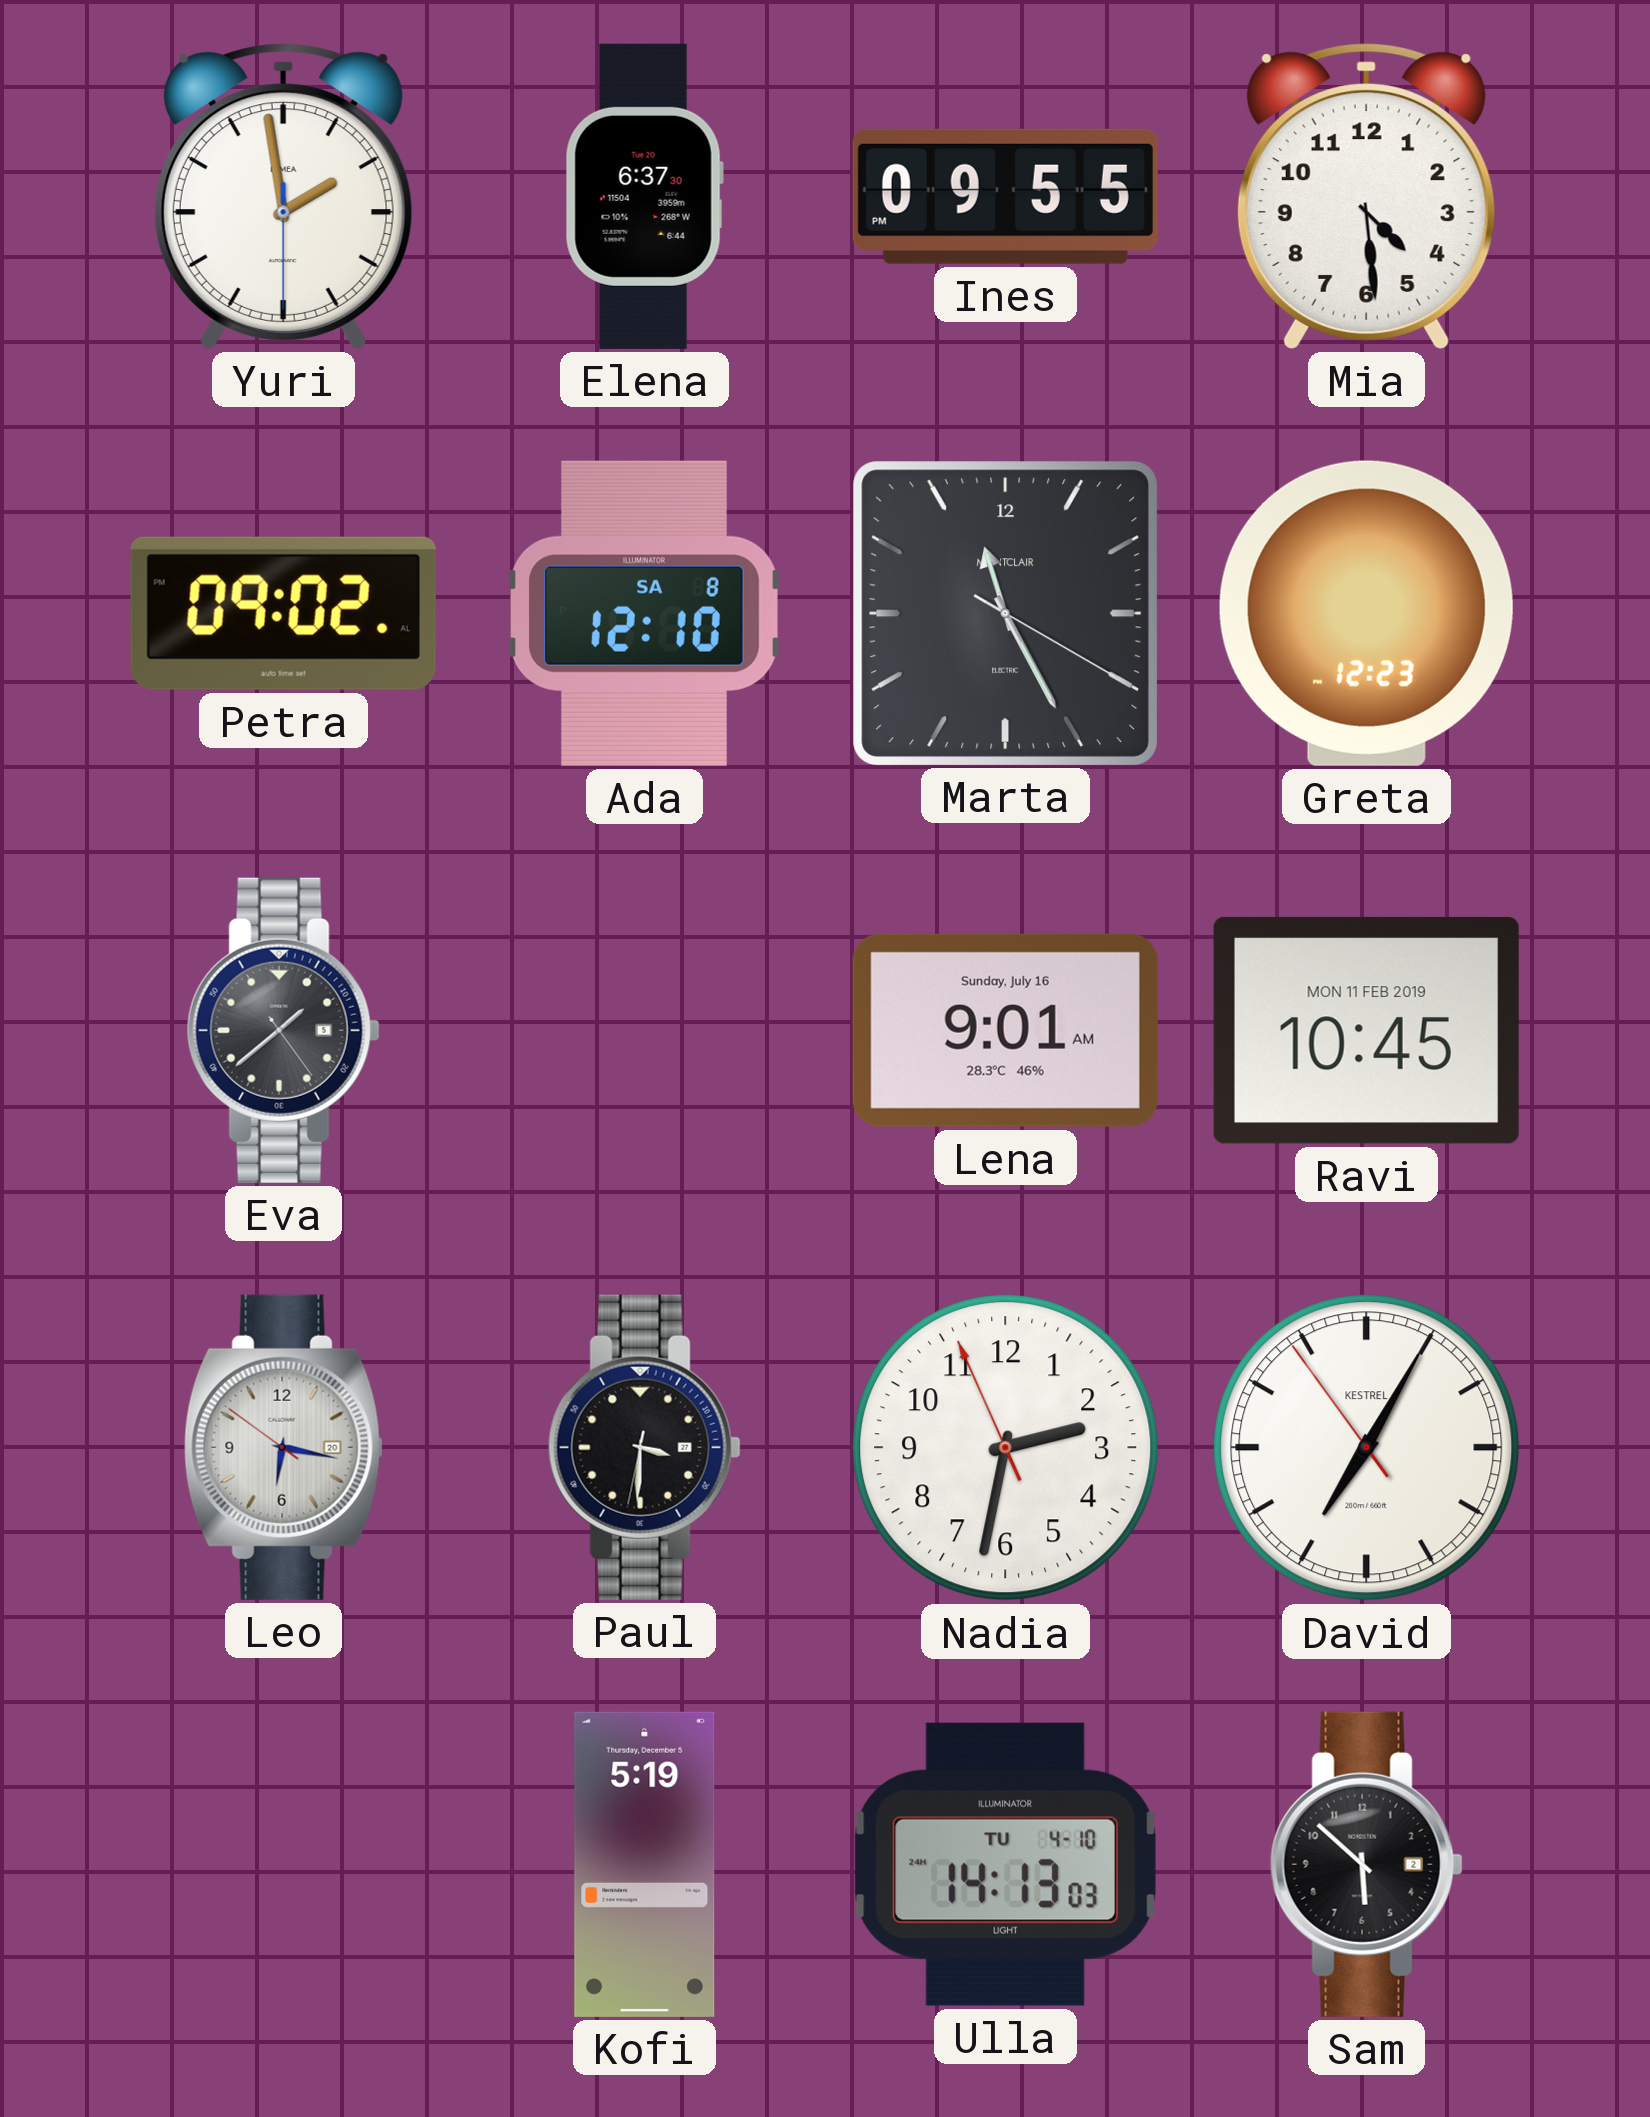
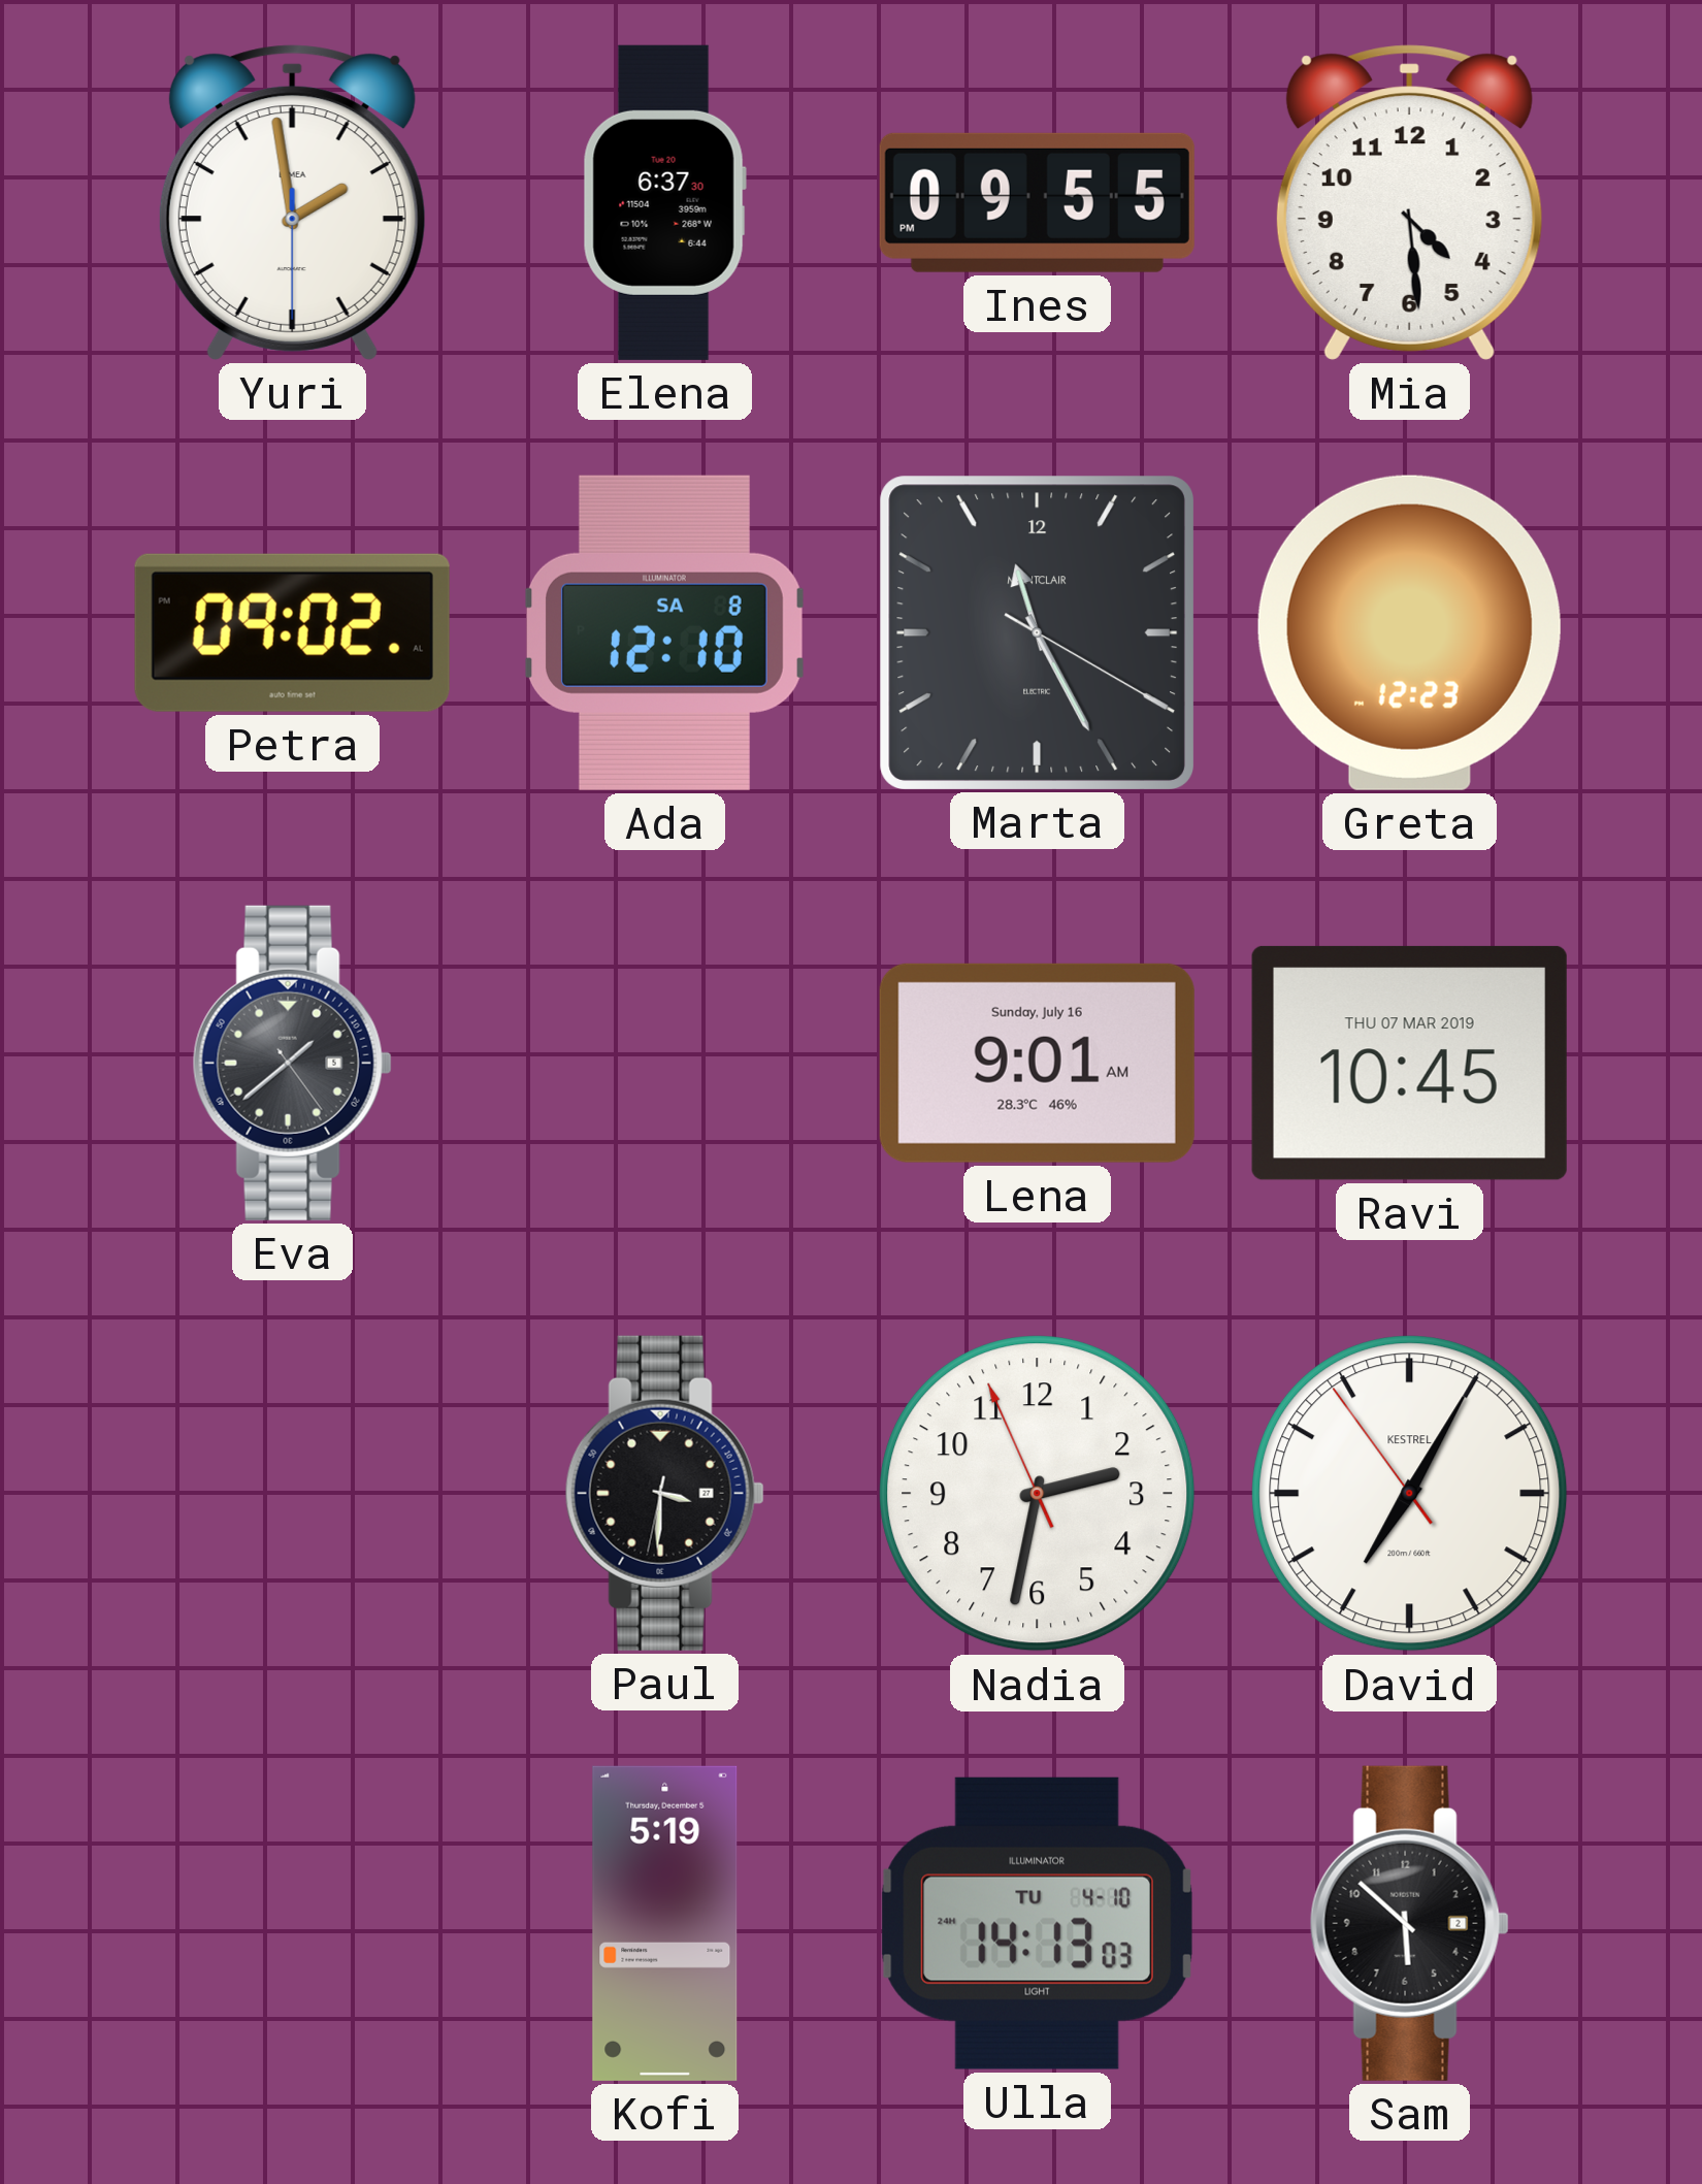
Ravi date: MON 11 FEB 2019 -> THU 07 MAR 2019 (1409, 1063)
Leo: 6:16 -> none (283, 1447)
